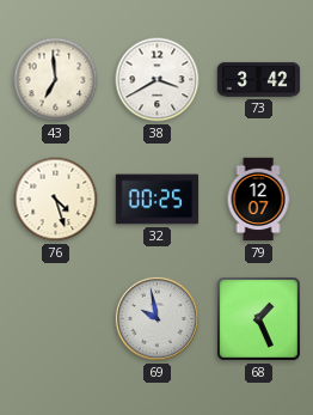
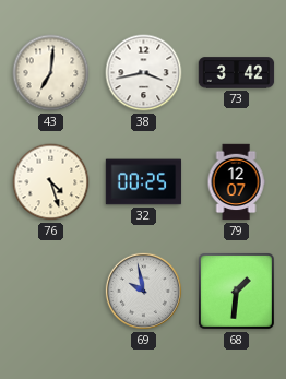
43: 6:59 -> 7:01 (51, 73)
38: 3:40 -> 3:43 (144, 73)
68: 1:26 -> 1:31 (237, 292)
